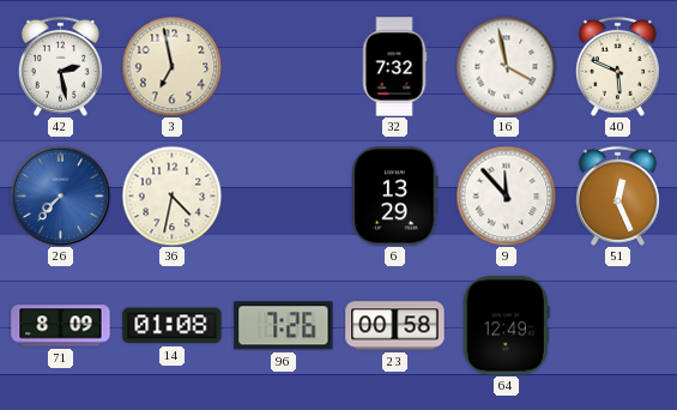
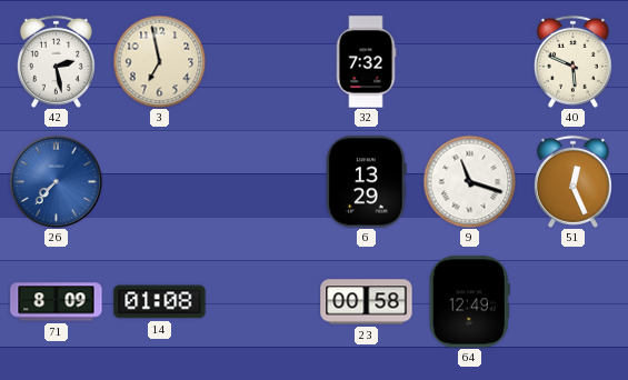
16: 3:58 -> none (506, 66)
36: 4:32 -> none (171, 195)
9: 11:53 -> 11:18 (469, 181)
96: 7:26 -> none (284, 326)
